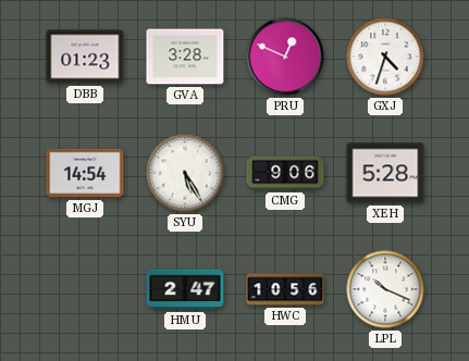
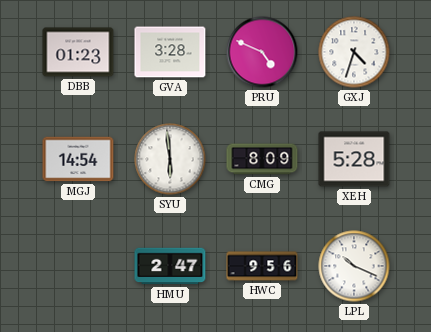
PRU: 12:49 -> 4:49 (262, 52)
SYU: 5:25 -> 5:59 (170, 159)
CMG: 9:06 -> 8:09 (262, 159)
HWC: 10:56 -> 9:56 (262, 266)
